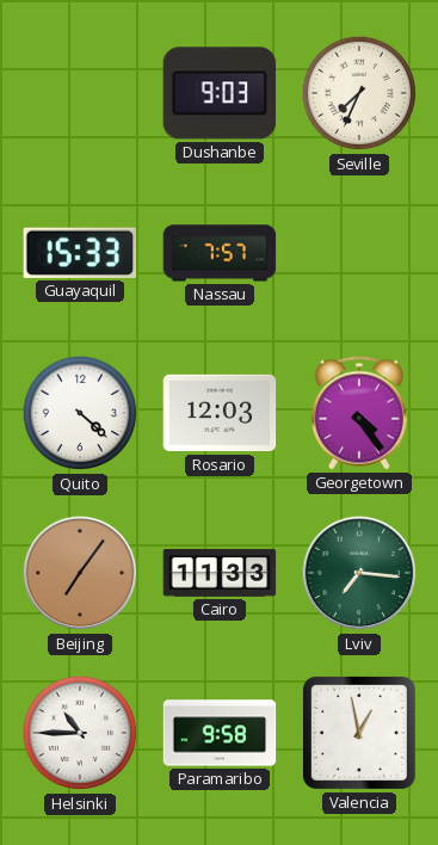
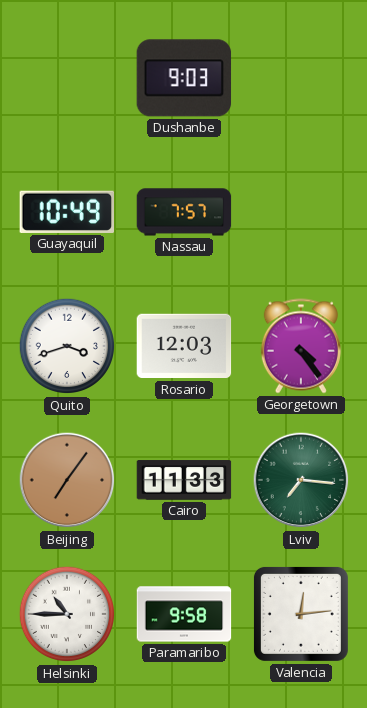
Seville: 7:34 -> none (359, 93)
Guayaquil: 15:33 -> 10:49 (66, 212)
Quito: 4:22 -> 3:42 (67, 346)
Valencia: 12:58 -> 12:14 (301, 614)
